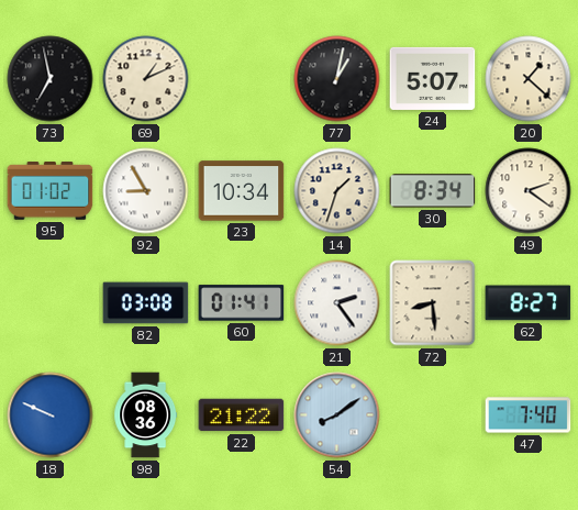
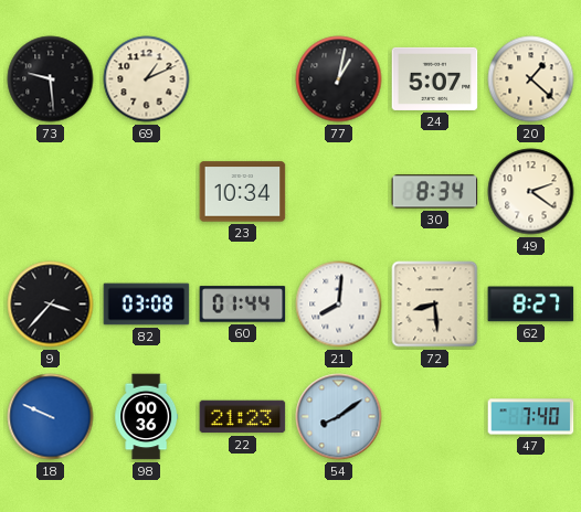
73: 6:58 -> 9:29 (51, 79)
95: 01:02 -> none (51, 191)
92: 8:55 -> none (146, 191)
14: 1:33 -> none (337, 191)
9: none -> 3:37 (51, 305)
60: 01:41 -> 01:44 (243, 305)
21: 2:24 -> 8:01 (339, 305)
98: 08:36 -> 00:36 (147, 417)
22: 21:22 -> 21:23 (243, 417)
